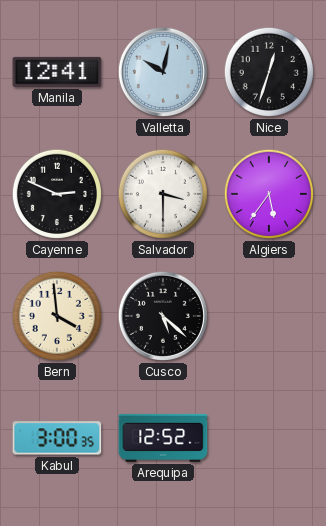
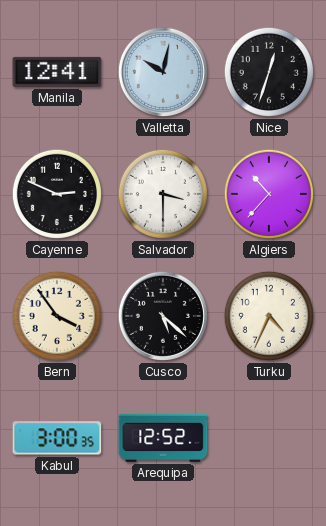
Algiers: 5:36 -> 10:37 (269, 194)
Bern: 3:59 -> 3:54 (57, 316)
Turku: none -> 4:34 (269, 316)
